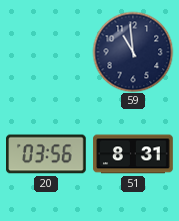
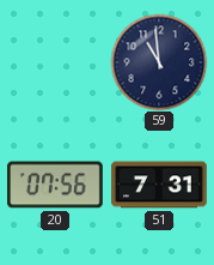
20: 03:56 -> 07:56 (55, 185)
51: 8:31 -> 7:31 (159, 185)
